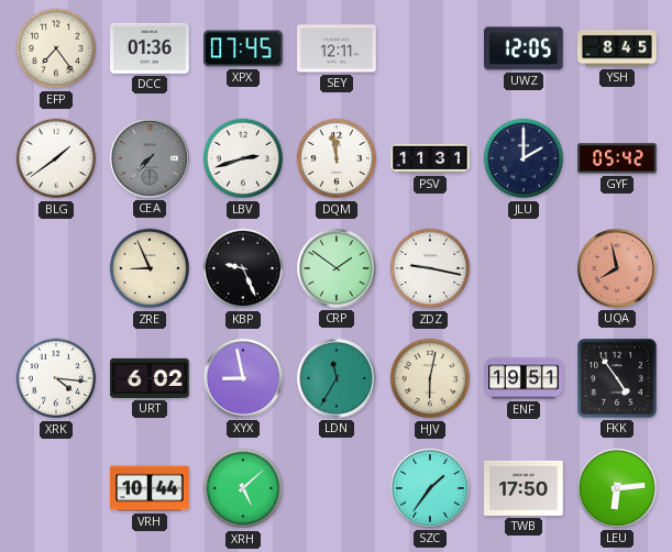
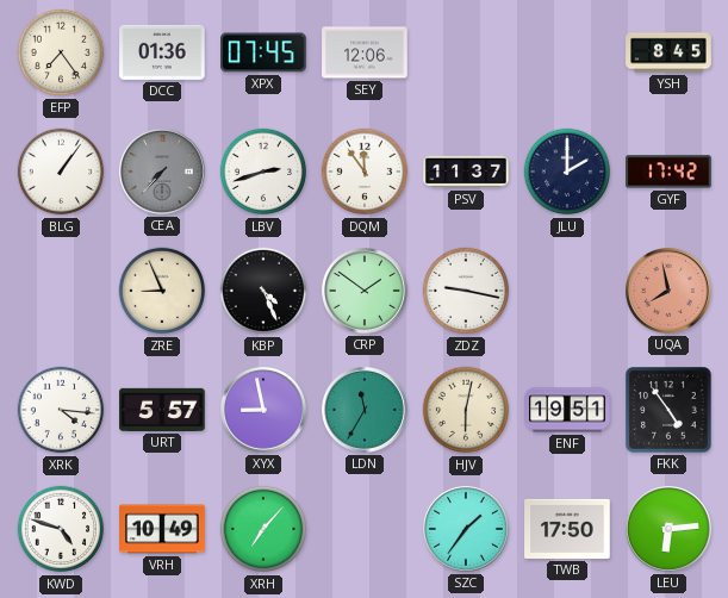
SEY: 12:11 -> 12:06 (365, 52)
UWZ: 12:05 -> none (525, 48)
BLG: 1:39 -> 1:06 (61, 172)
DQM: 11:58 -> 11:54 (365, 172)
PSV: 11:31 -> 11:37 (466, 172)
GYF: 05:42 -> 17:42 (668, 172)
KBP: 9:26 -> 4:26 (263, 291)
URT: 6:02 -> 5:57 (162, 410)
KWD: none -> 4:48 (61, 529)
VRH: 10:44 -> 10:49 (162, 529)
XRH: 5:08 -> 7:07 (263, 529)
